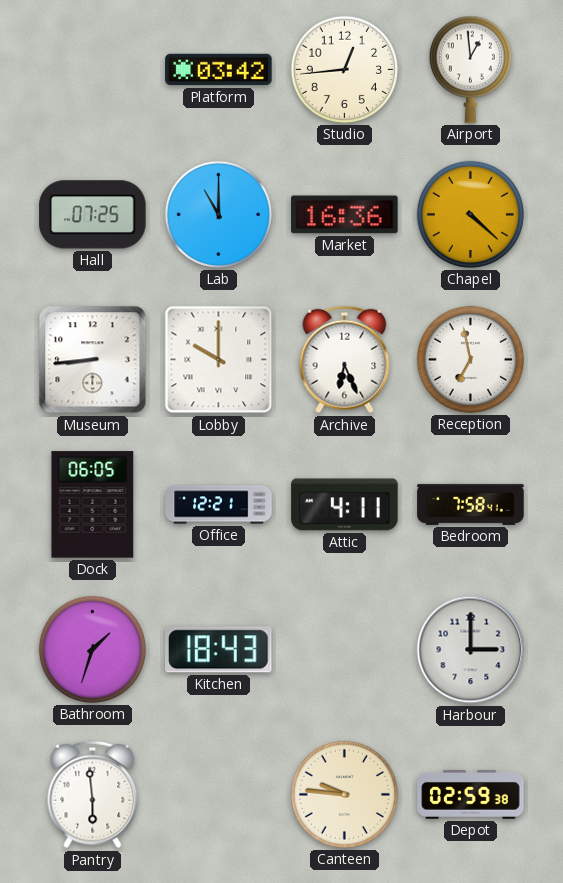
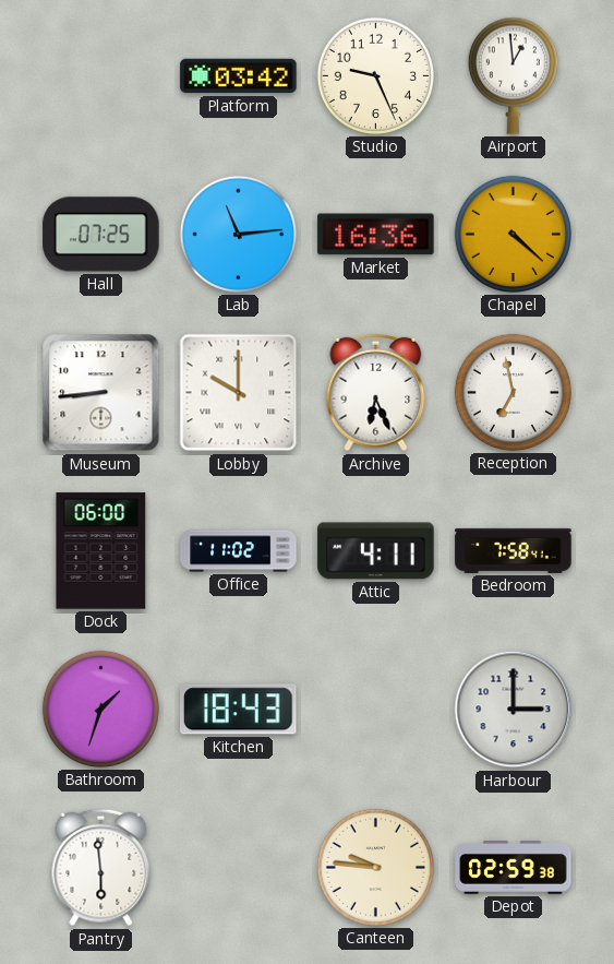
Studio: 12:44 -> 9:26 (375, 75)
Lab: 11:00 -> 11:14 (238, 234)
Dock: 06:05 -> 06:00 (101, 551)
Office: 12:21 -> 11:02 (239, 551)
